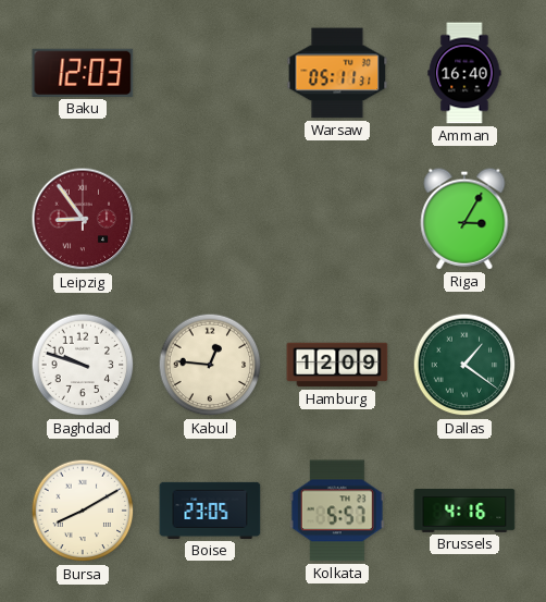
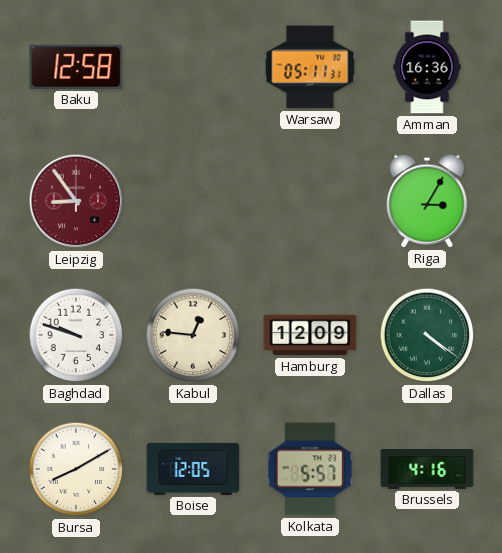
Baku: 12:03 -> 12:58 (76, 67)
Amman: 16:40 -> 16:36 (427, 67)
Dallas: 1:21 -> 4:21 (427, 335)
Boise: 23:05 -> 12:05 (193, 469)
